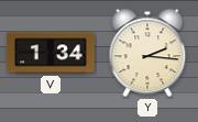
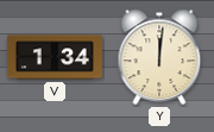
Y: 2:16 -> 12:01 (159, 57)
